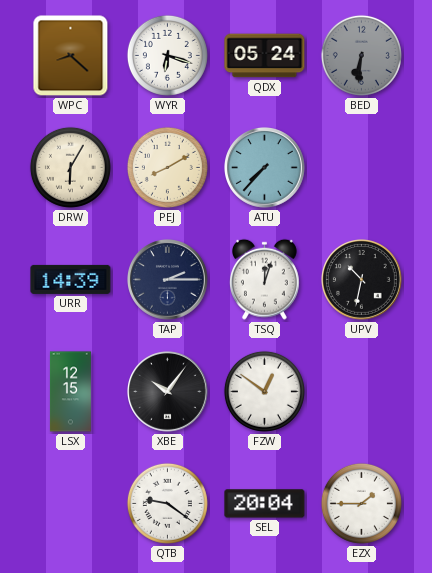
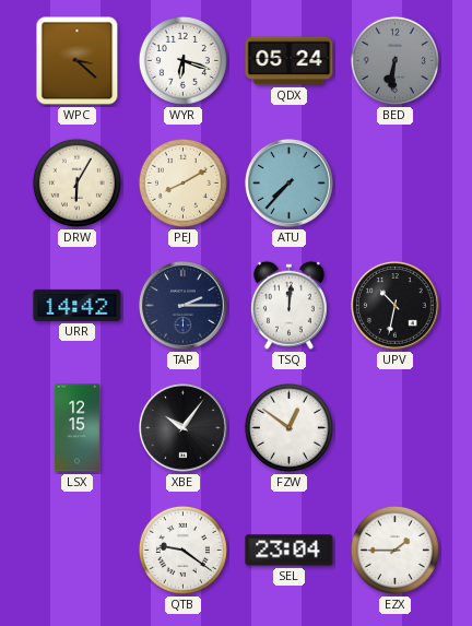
WPC: 8:22 -> 3:22 (78, 61)
URR: 14:39 -> 14:42 (78, 305)
TSQ: 12:03 -> 12:01 (288, 305)
SEL: 20:04 -> 23:04 (290, 551)
